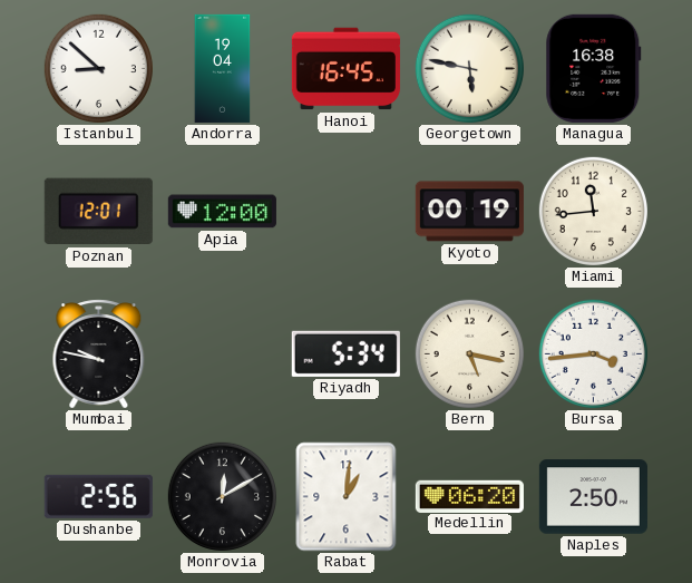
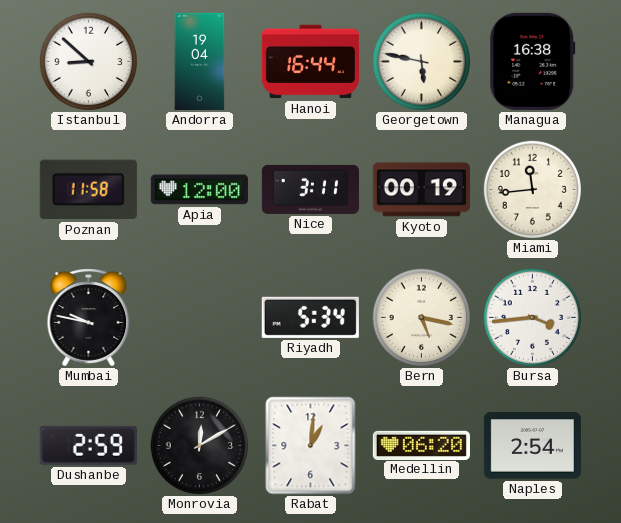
Hanoi: 16:45 -> 16:44 (310, 62)
Poznan: 12:01 -> 11:58 (88, 190)
Nice: none -> 3:11 (310, 189)
Dushanbe: 2:56 -> 2:59 (88, 445)
Naples: 2:50 -> 2:54 (532, 446)
